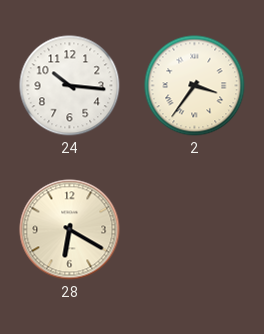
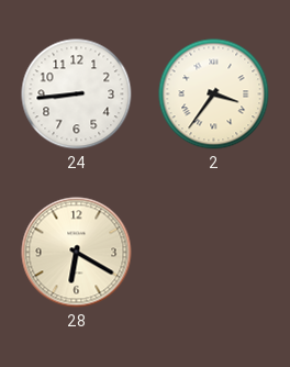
24: 10:16 -> 8:44 (77, 94)
